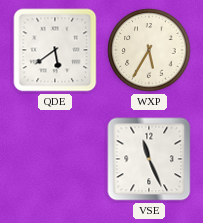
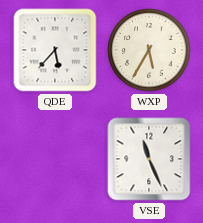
QDE: 5:39 -> 5:37 (55, 50)
